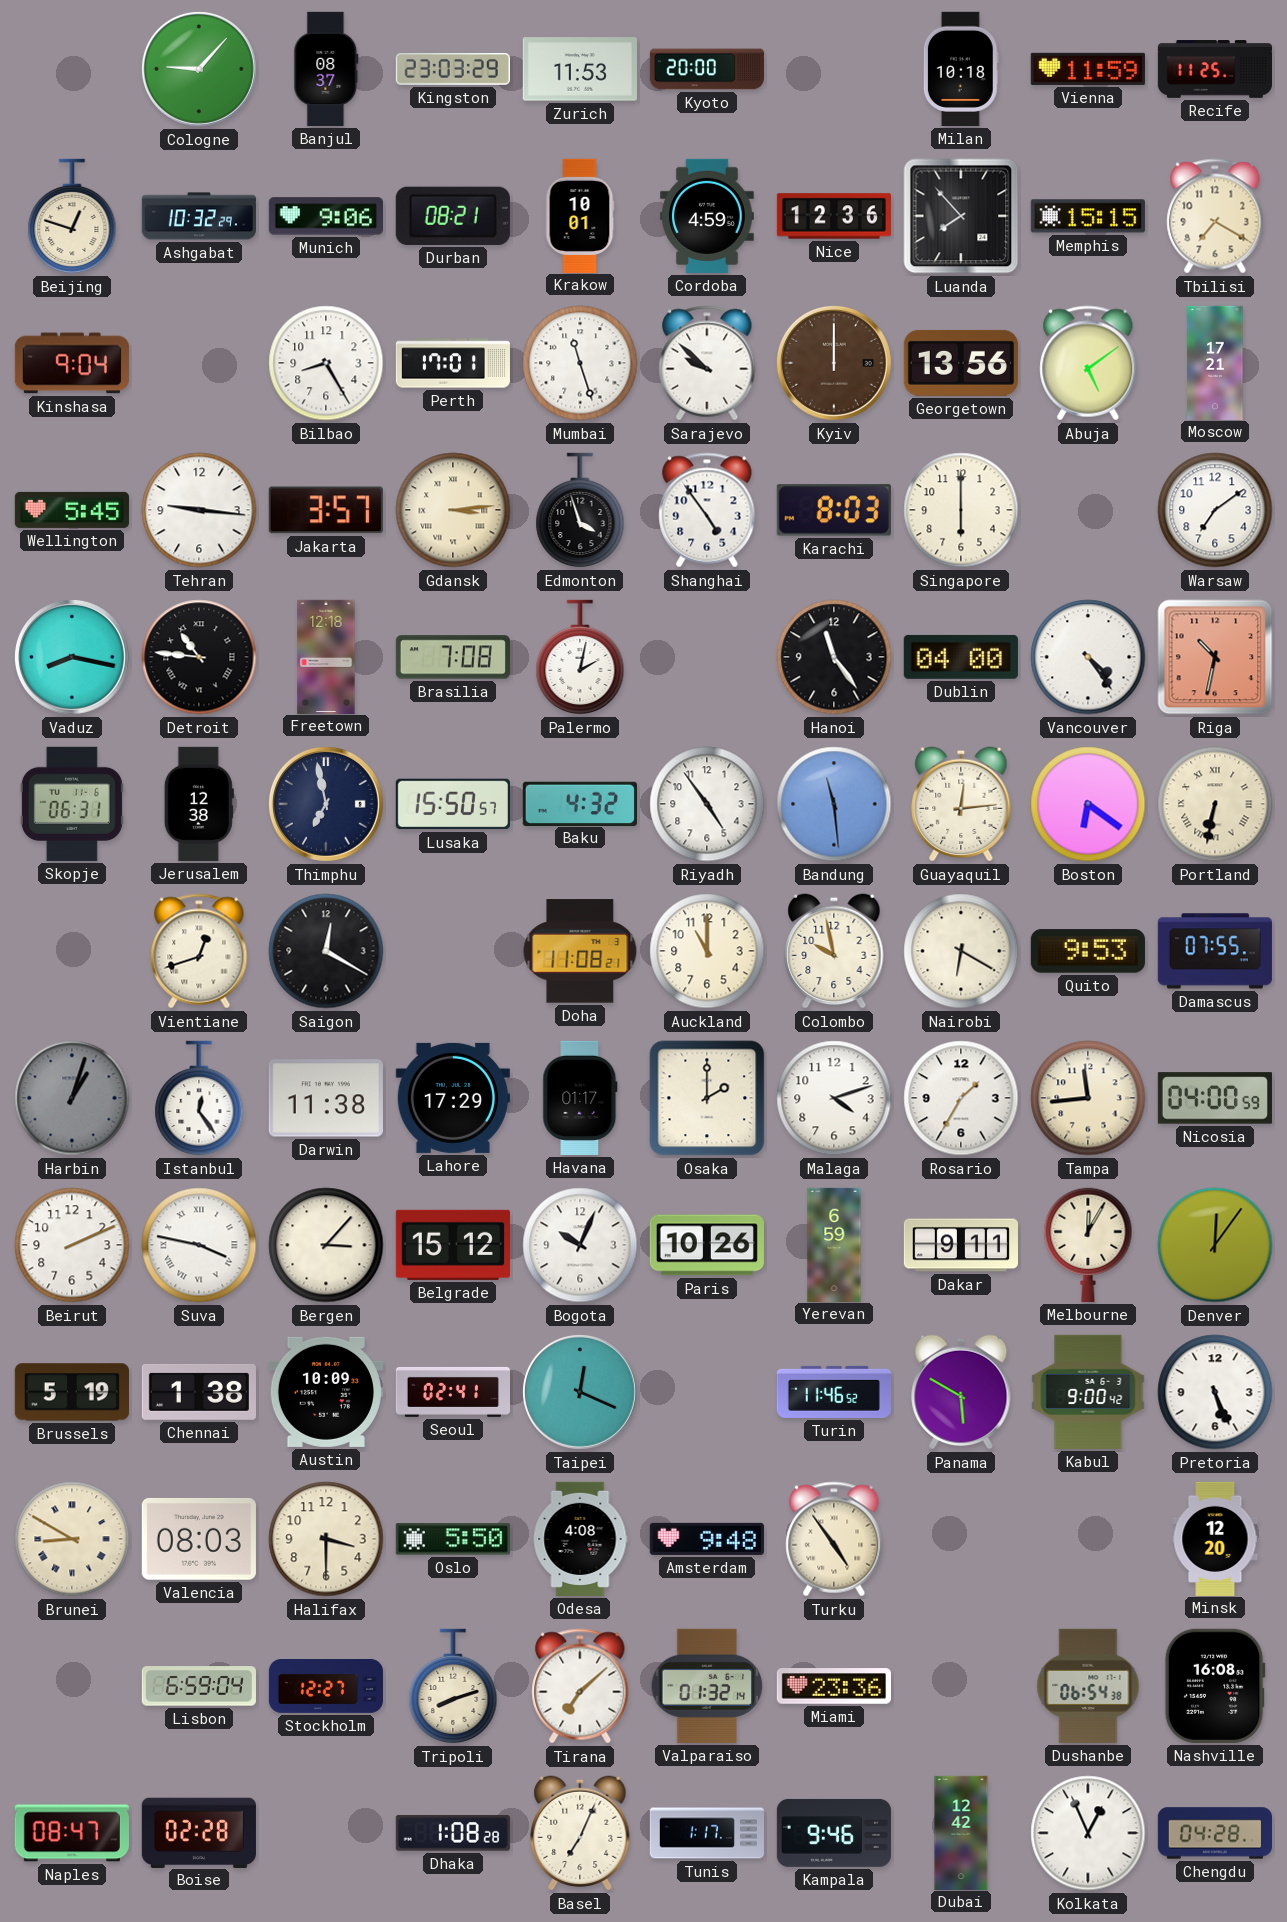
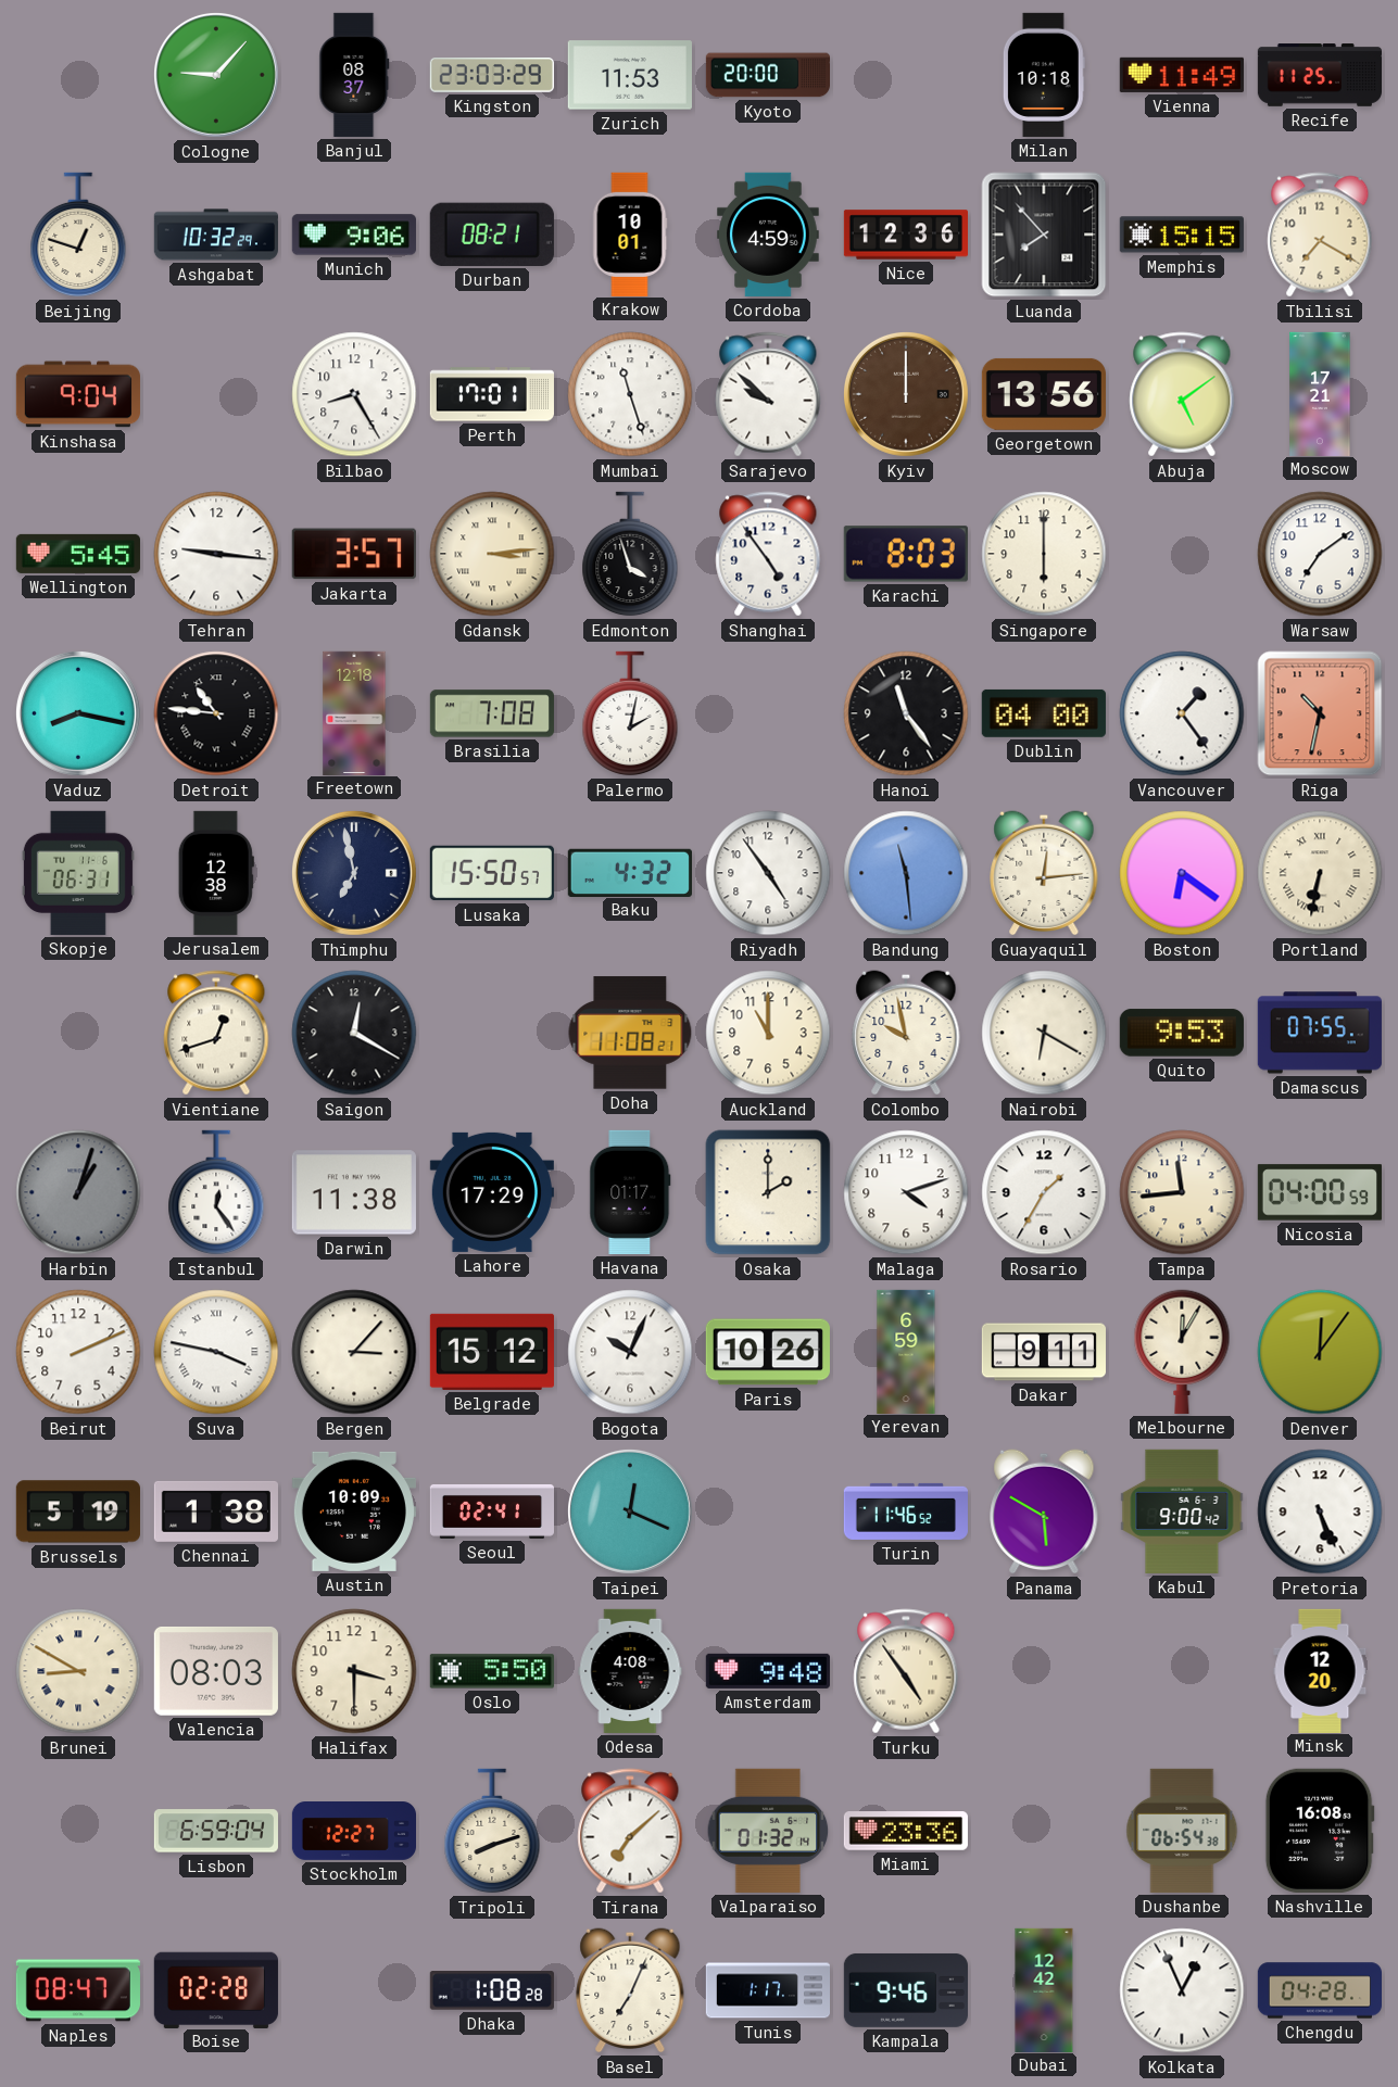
Vienna: 11:59 -> 11:49 (1182, 75)
Vancouver: 4:24 -> 1:24 (1182, 713)
